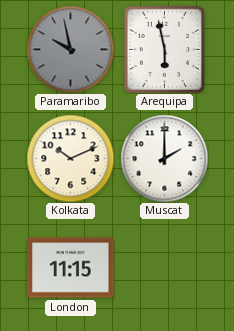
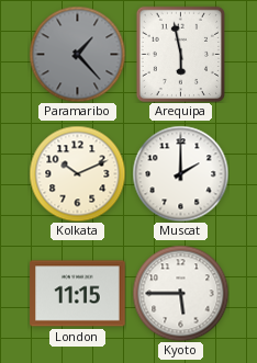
Paramaribo: 9:58 -> 1:23 (77, 54)
Kyoto: none -> 5:45 (180, 293)
